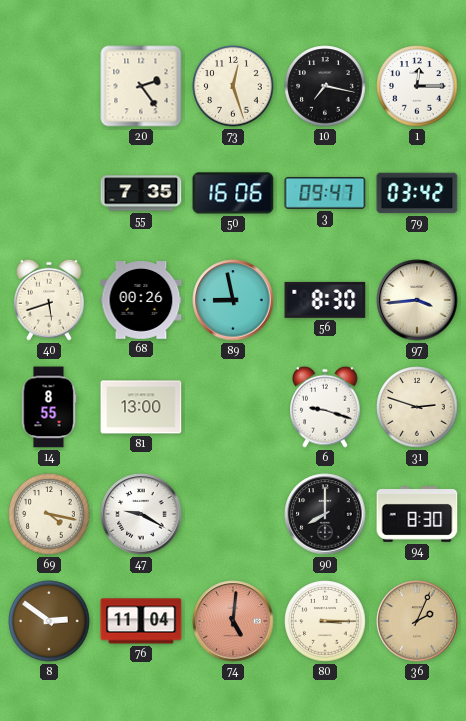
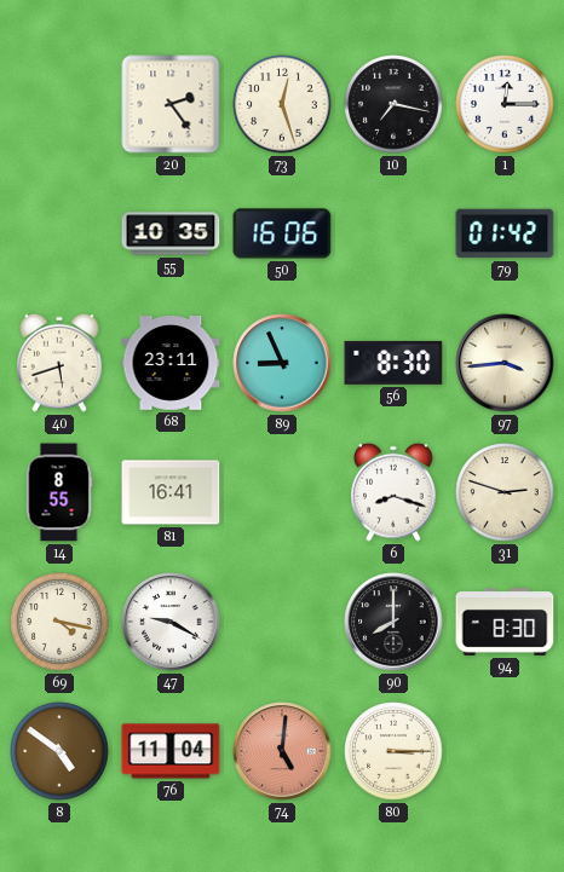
55: 7:35 -> 10:35 (171, 233)
3: 09:47 -> none (325, 193)
79: 03:42 -> 01:42 (505, 233)
68: 00:26 -> 23:11 (171, 364)
89: 8:58 -> 8:56 (282, 363)
81: 13:00 -> 16:41 (171, 492)
6: 9:18 -> 8:18 (393, 492)
8: 2:51 -> 4:51 (59, 751)
36: 2:04 -> none (417, 621)
